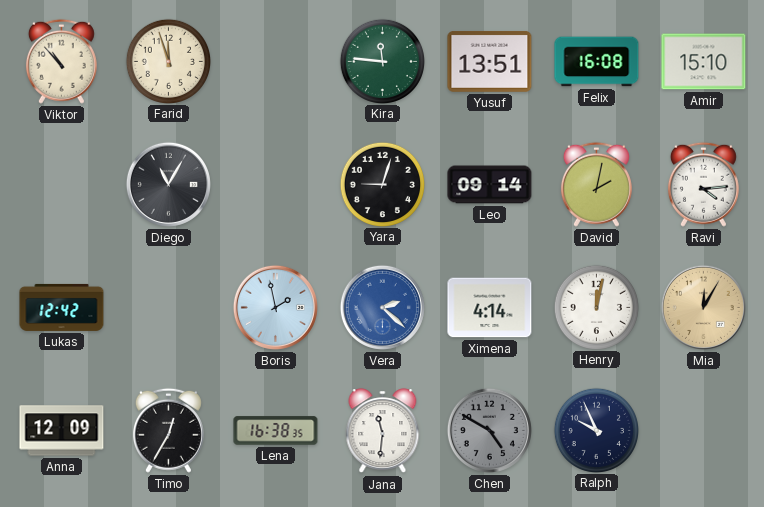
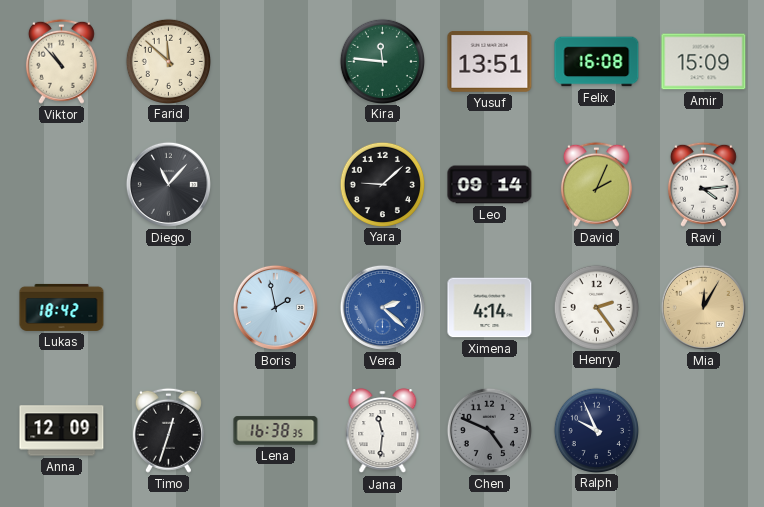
Farid: 11:57 -> 11:52 (168, 61)
Amir: 15:10 -> 15:09 (704, 62)
Diego: 11:05 -> 11:07 (168, 184)
Yara: 9:03 -> 9:08 (382, 184)
David: 2:02 -> 2:04 (596, 184)
Lukas: 12:42 -> 18:42 (62, 307)
Henry: 12:02 -> 2:24 (596, 307)
Timo: 12:35 -> 12:33 (168, 430)
Chen: 4:50 -> 4:49 (489, 430)
